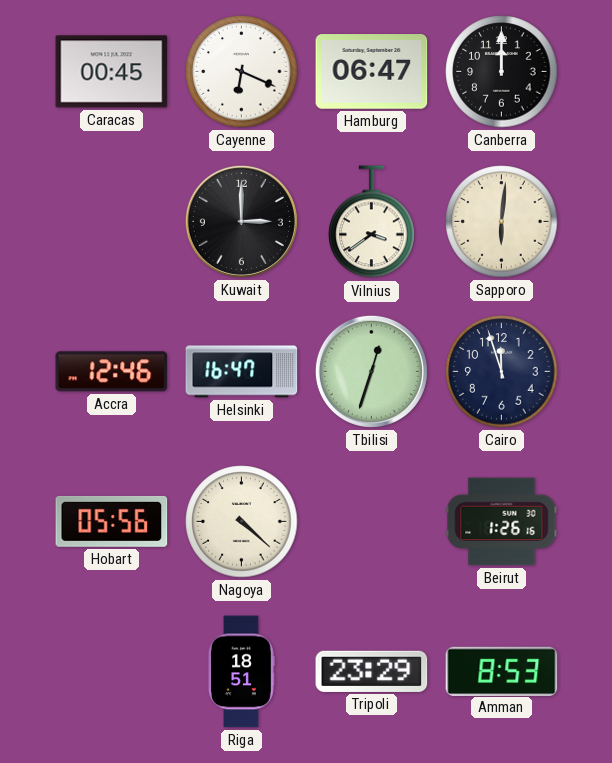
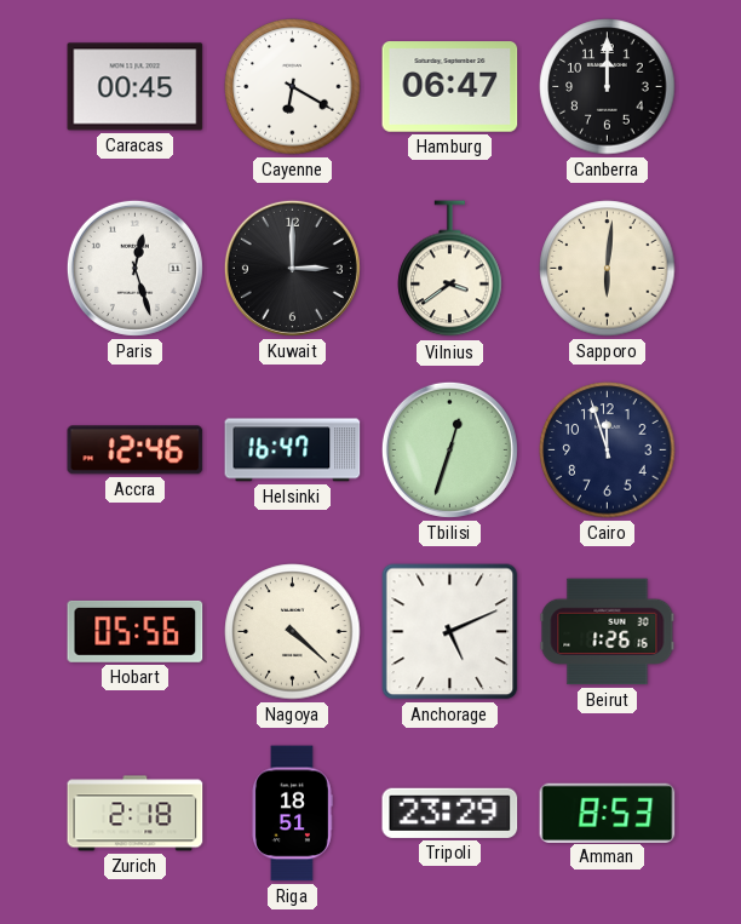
Cayenne: 6:19 -> 6:20 (293, 87)
Paris: none -> 12:27 (134, 268)
Anchorage: none -> 5:11 (450, 632)
Zurich: none -> 2:18 (136, 814)
